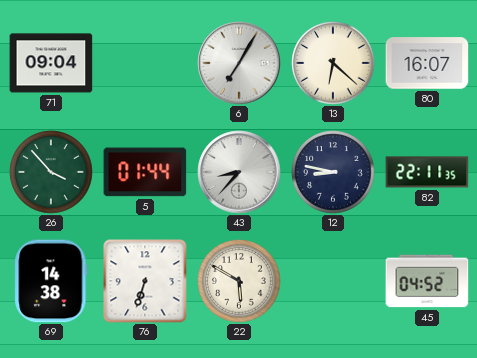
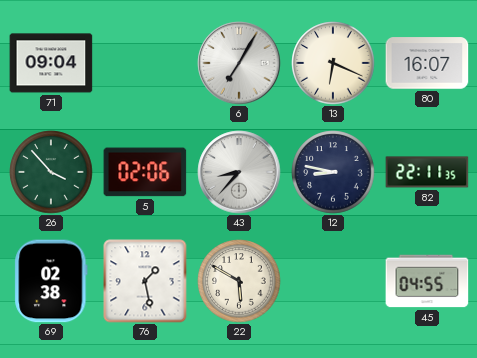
13: 6:22 -> 6:19 (333, 63)
5: 01:44 -> 02:06 (145, 172)
69: 14:38 -> 02:38 (51, 281)
76: 6:33 -> 1:28 (145, 281)
45: 04:52 -> 04:55 (427, 281)
